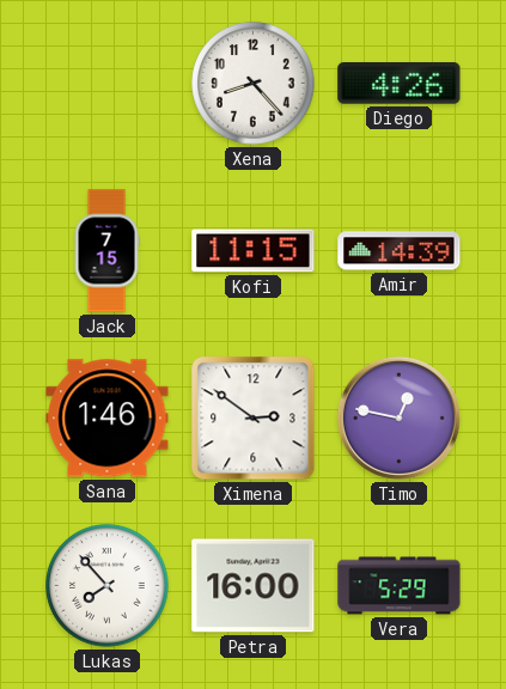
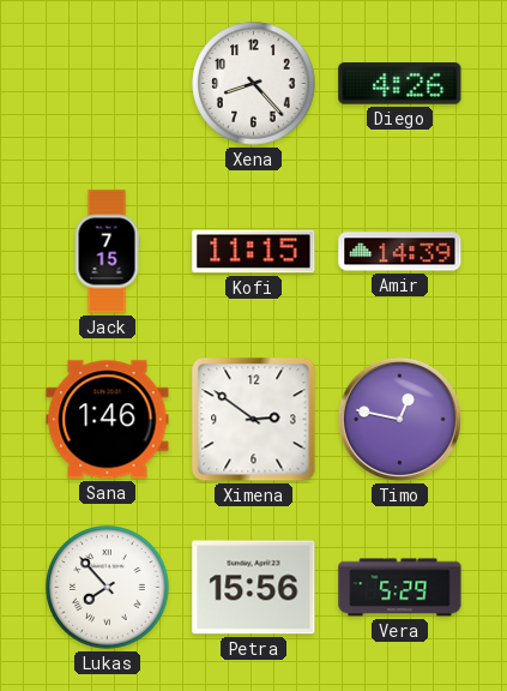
Petra: 16:00 -> 15:56 (254, 588)
